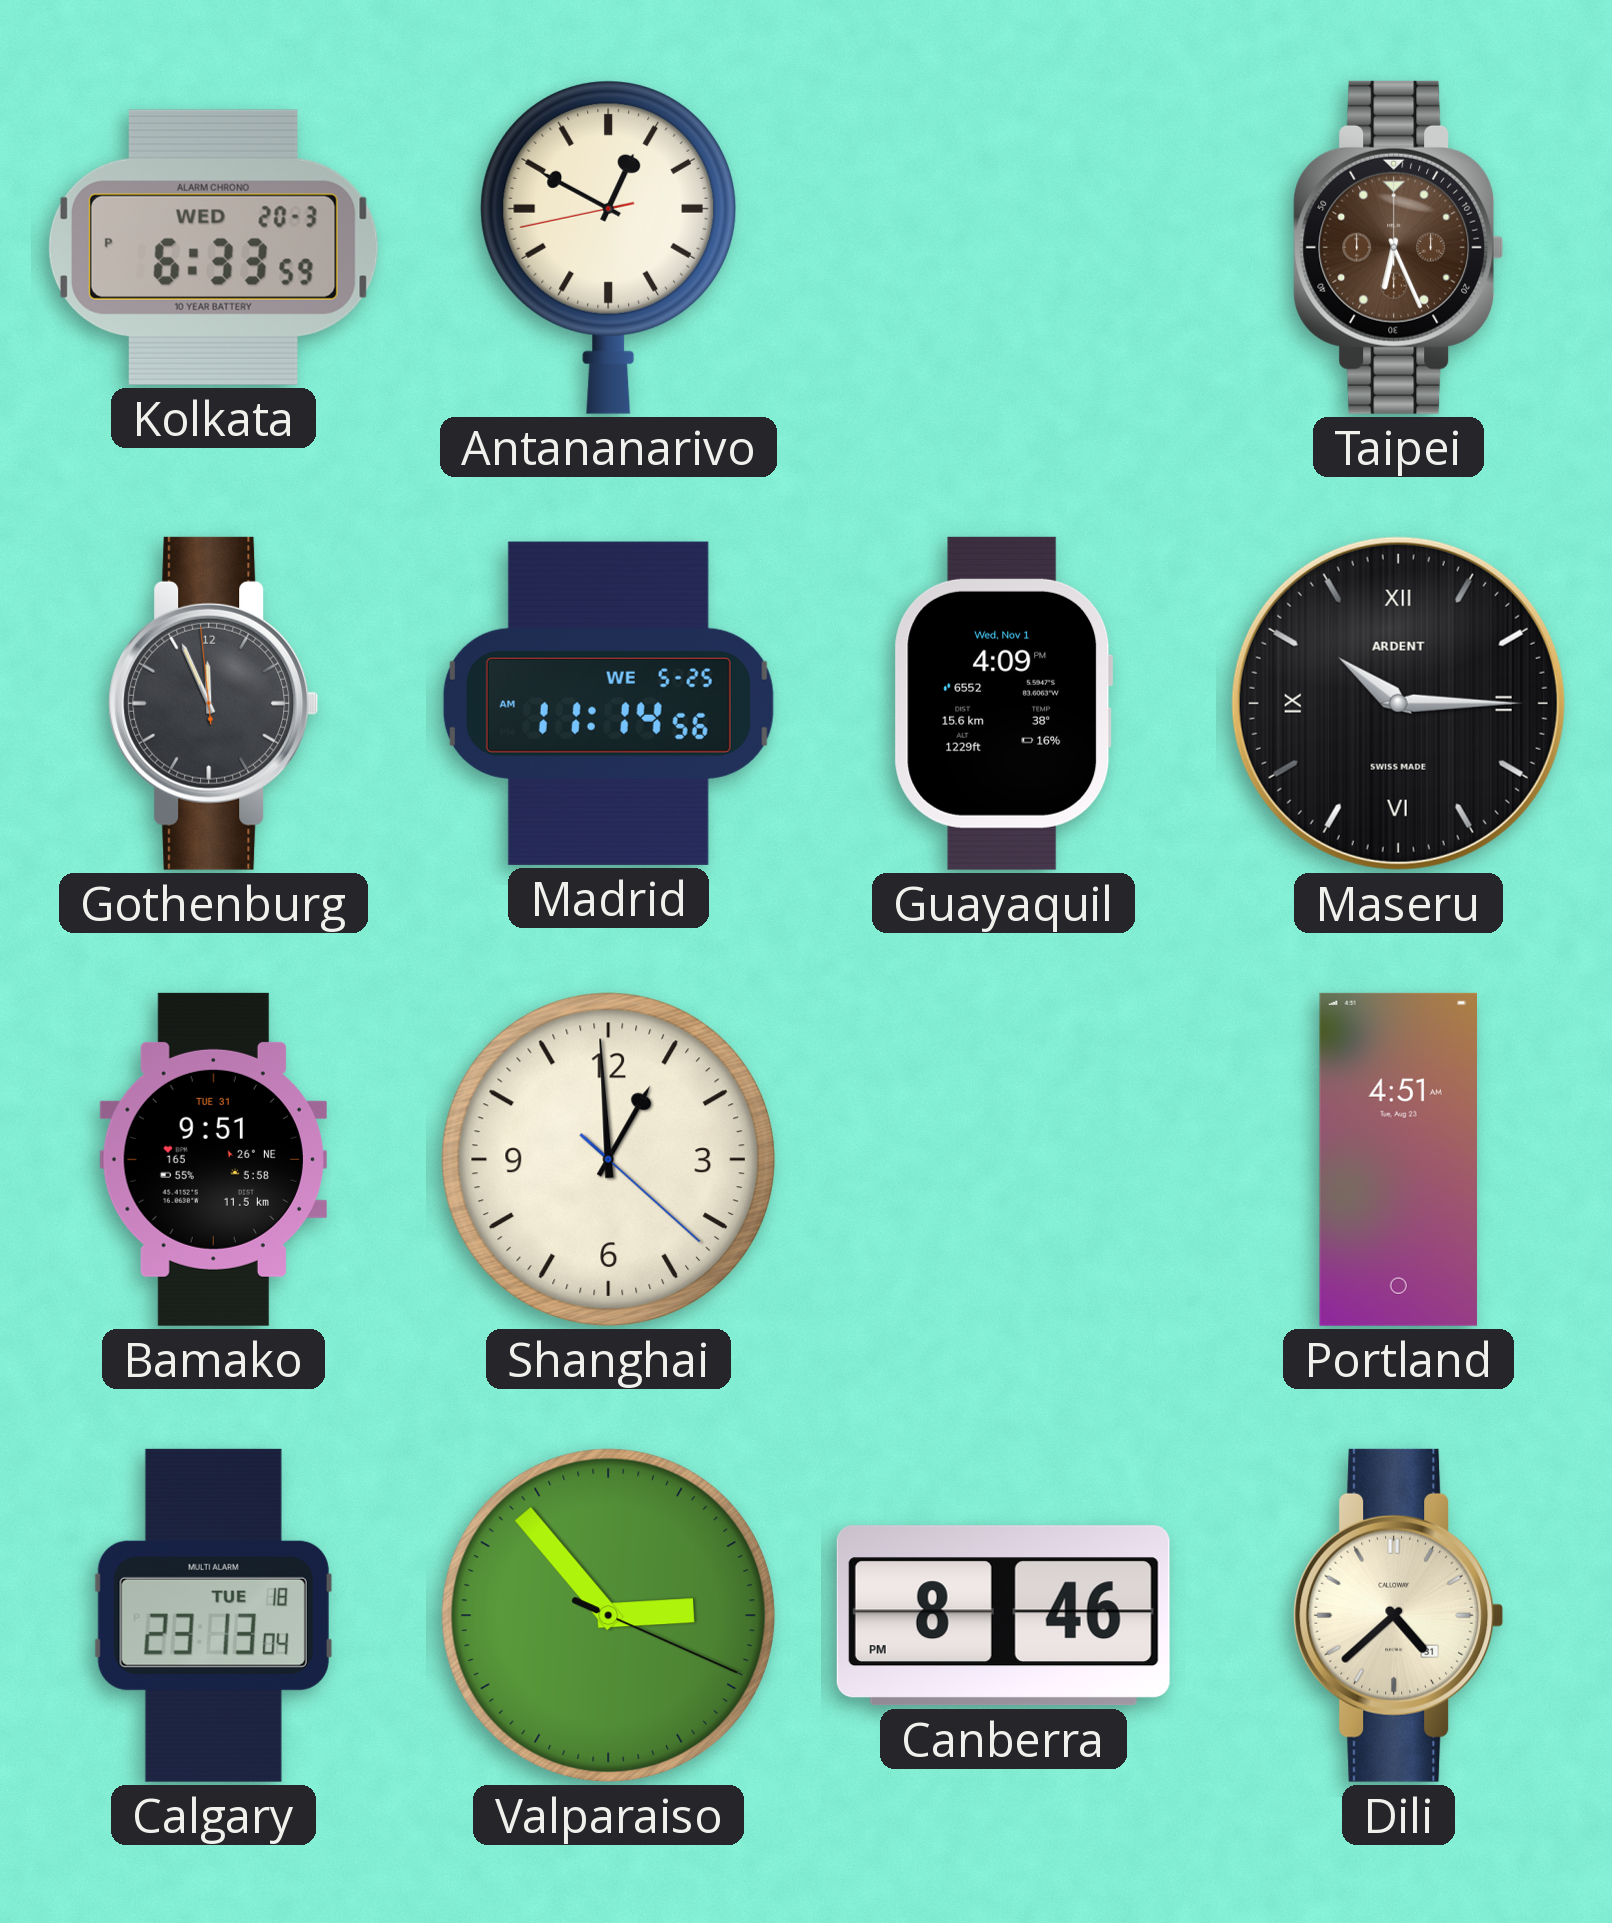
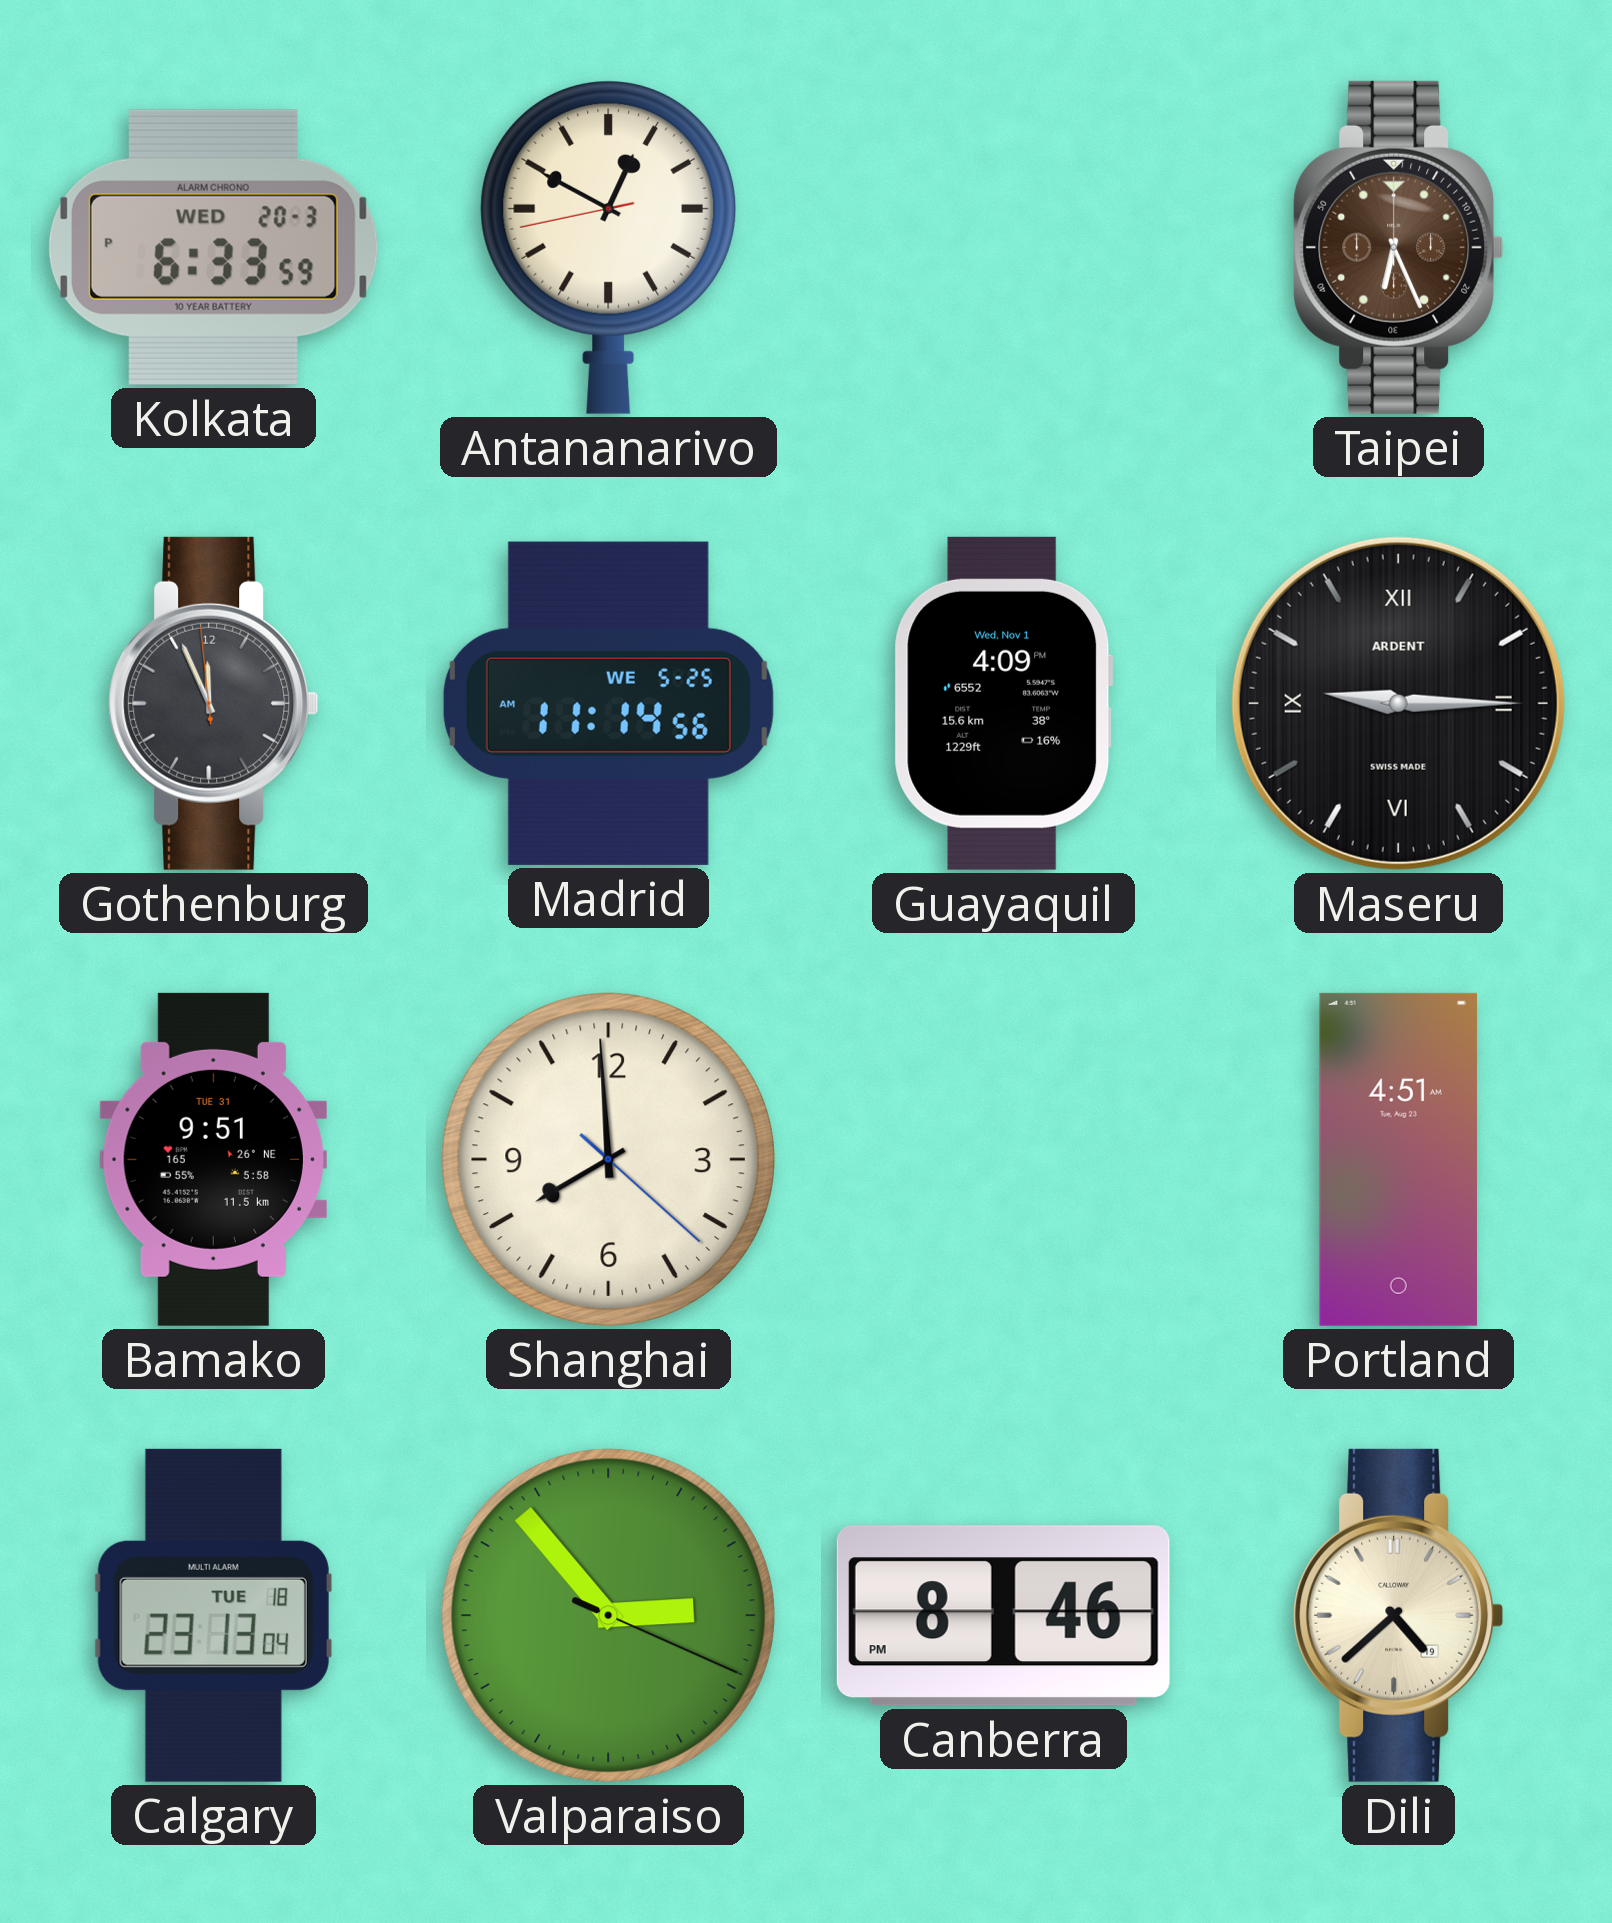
Maseru: 10:15 -> 9:15 (1398, 703)
Shanghai: 12:59 -> 7:59 (608, 1159)
Dili date: 31 -> 19 (1399, 1615)
